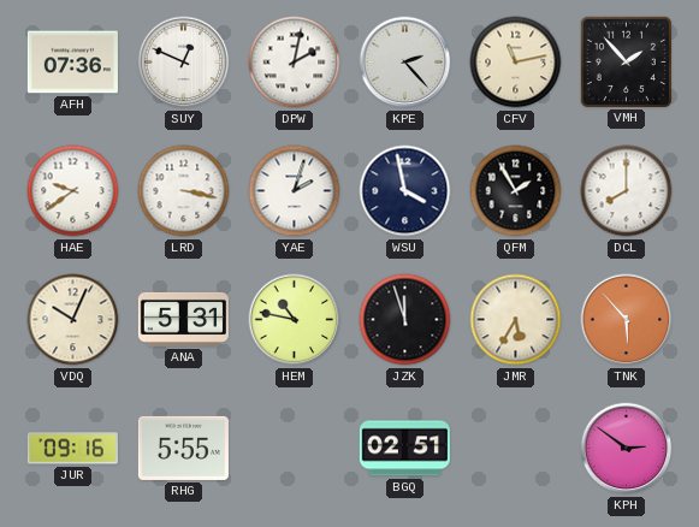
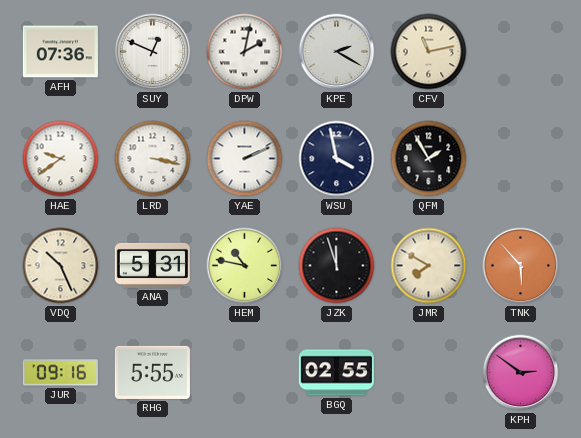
KPE: 2:23 -> 2:20 (337, 52)
VMH: 1:53 -> none (626, 61)
YAE: 2:03 -> 2:11 (245, 159)
DCL: 8:00 -> none (627, 191)
VDQ: 10:04 -> 10:26 (61, 266)
JMR: 5:35 -> 7:50 (429, 266)
BGQ: 02:51 -> 02:55 (336, 373)
